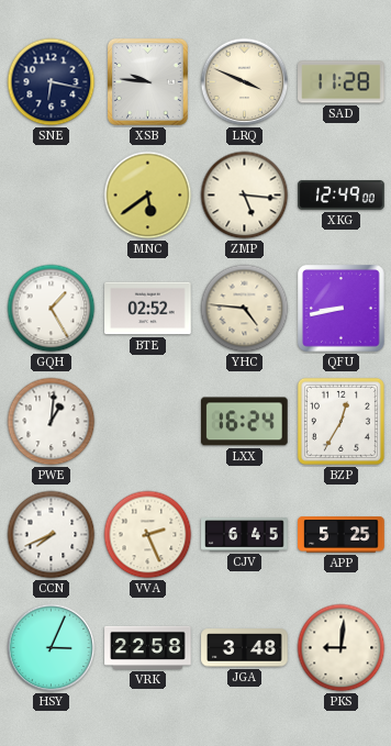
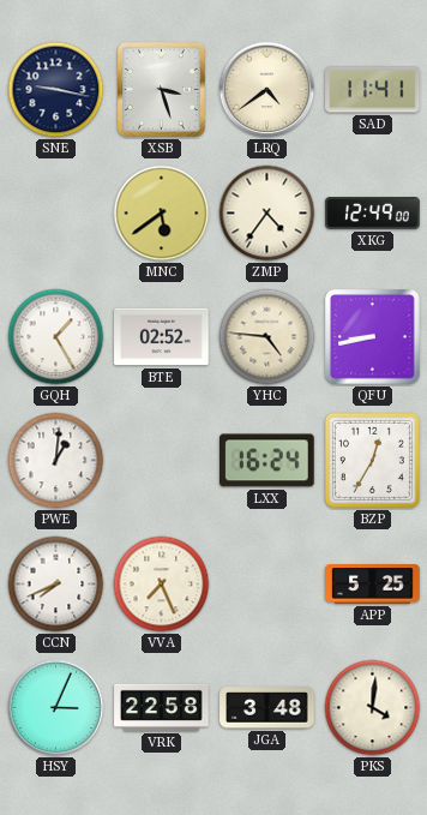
SNE: 6:17 -> 9:17 (56, 90)
XSB: 9:46 -> 3:27 (161, 89)
LRQ: 3:49 -> 4:39 (267, 90)
SAD: 11:28 -> 11:41 (373, 90)
ZMP: 5:16 -> 4:36 (267, 214)
VVA: 2:26 -> 7:26 (162, 585)
CJV: 6:45 -> none (245, 535)
PKS: 9:01 -> 4:01 (373, 708)
